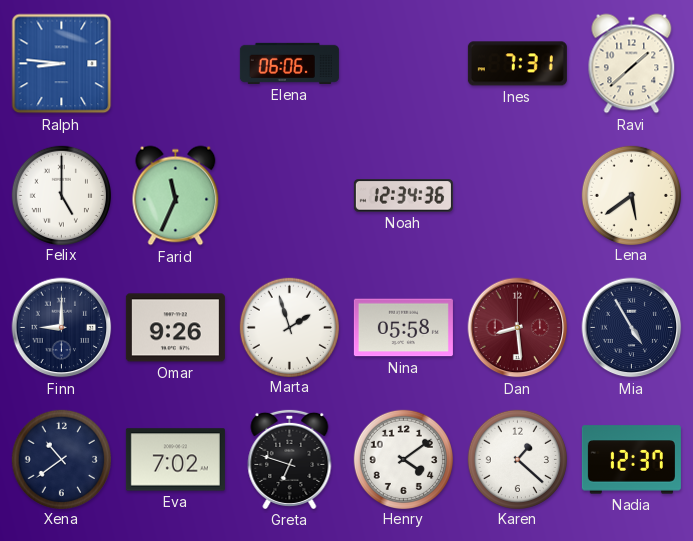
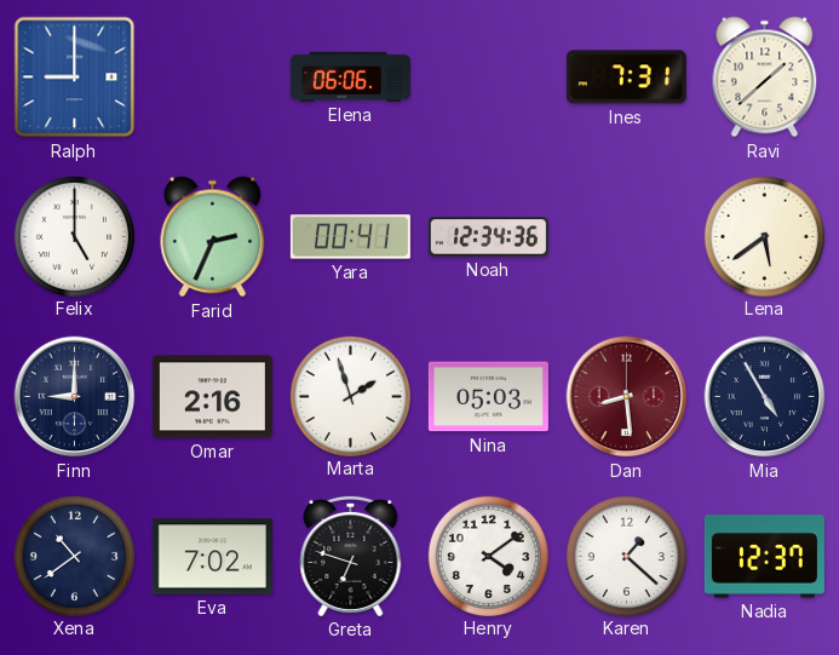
Ralph: 8:46 -> 9:00 (75, 77)
Farid: 11:34 -> 2:34 (213, 237)
Yara: none -> 00:41 (350, 237)
Omar: 9:26 -> 2:16 (212, 397)
Nina: 05:58 -> 05:03 (488, 397)
